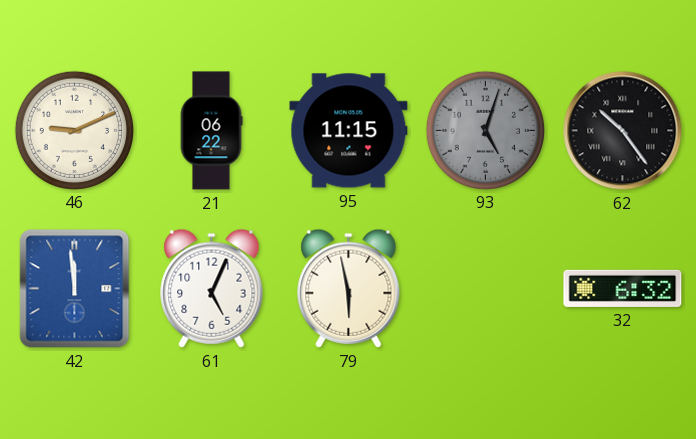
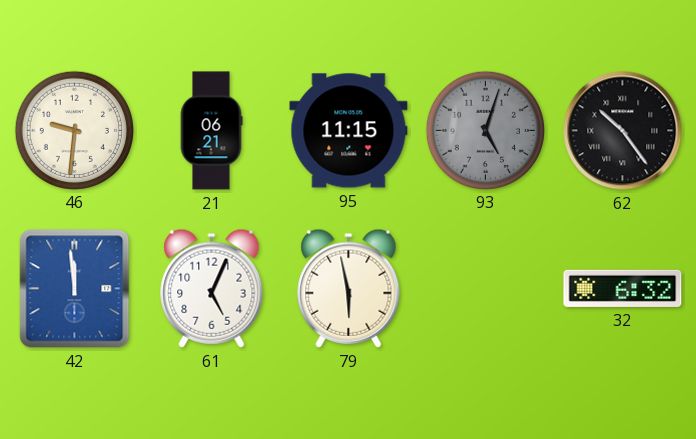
46: 9:11 -> 9:31 (74, 130)
21: 06:22 -> 06:21 (211, 131)
